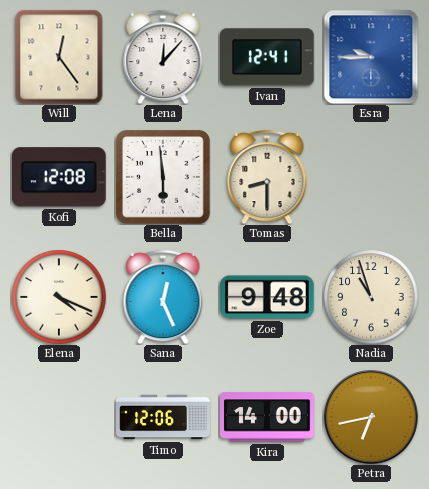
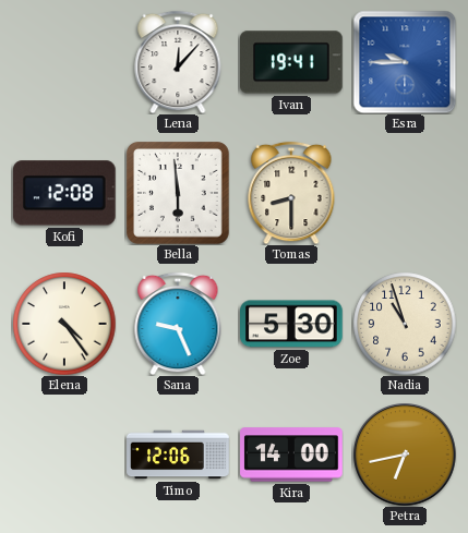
Will: 12:24 -> none (59, 57)
Ivan: 12:41 -> 19:41 (292, 62)
Elena: 4:19 -> 4:24 (64, 324)
Sana: 12:26 -> 9:26 (178, 324)
Zoe: 9:48 -> 5:30 (292, 324)
